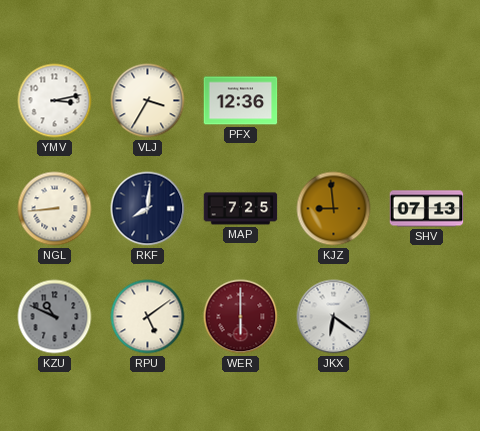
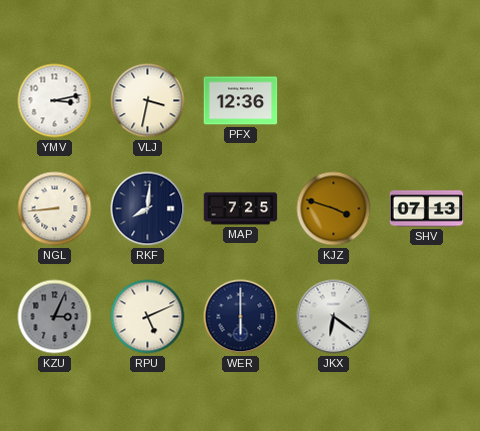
VLJ: 3:35 -> 3:32 (148, 101)
KJZ: 8:59 -> 3:48 (334, 209)
KZU: 10:49 -> 3:04 (55, 317)
RPU: 5:09 -> 5:11 (148, 317)
WER dial: burgundy -> navy (241, 317)
